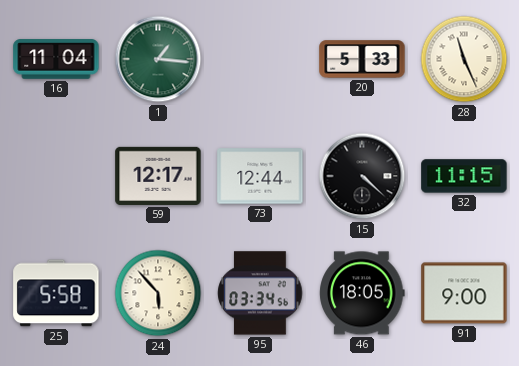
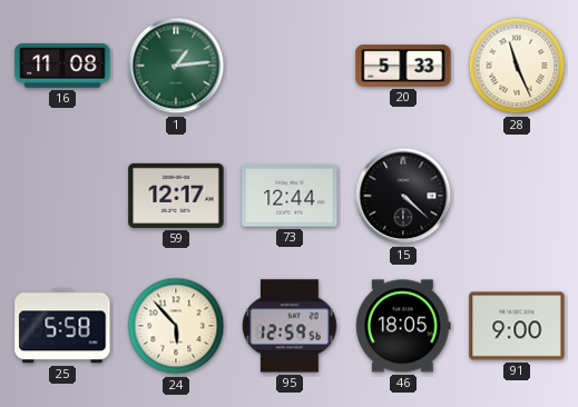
16: 11:04 -> 11:08 (62, 66)
1: 1:16 -> 1:14 (176, 66)
32: 11:15 -> none (464, 176)
95: 03:34 -> 12:59 (290, 326)
